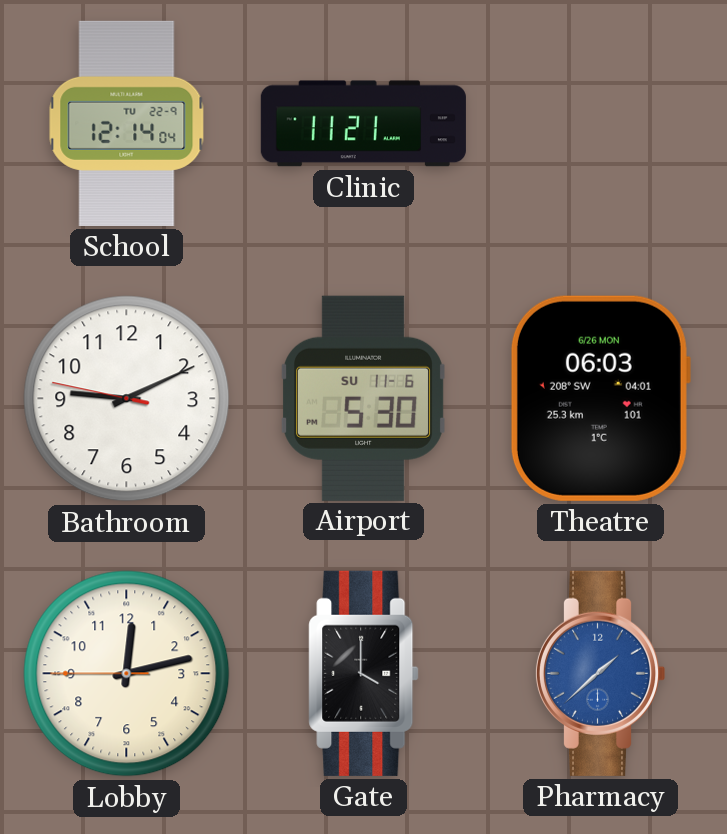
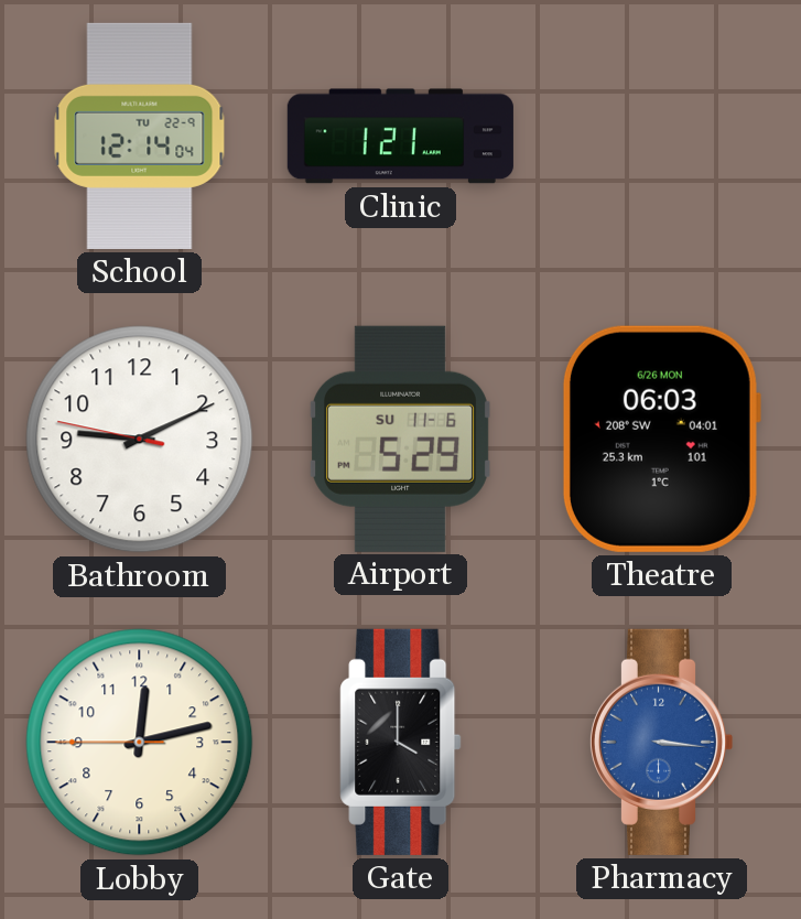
Clinic: 11:21 -> 1:21 (400, 137)
Airport: 5:30 -> 5:29 (401, 439)
Pharmacy: 1:38 -> 3:16 (661, 742)
